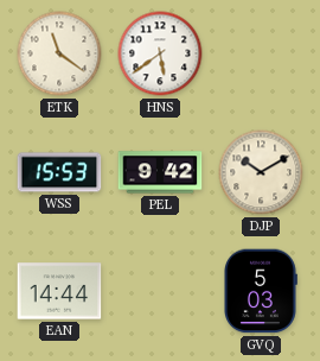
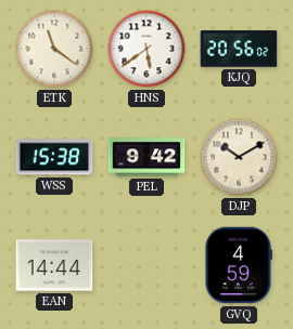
KJQ: none -> 20:56 (239, 49)
WSS: 15:53 -> 15:38 (54, 157)
GVQ: 5:03 -> 4:59 (239, 265)
